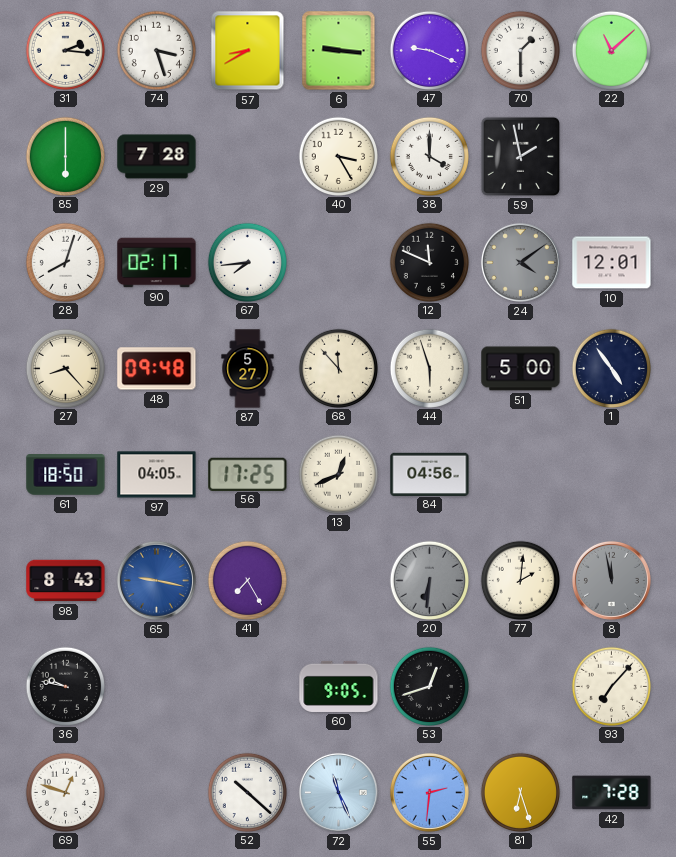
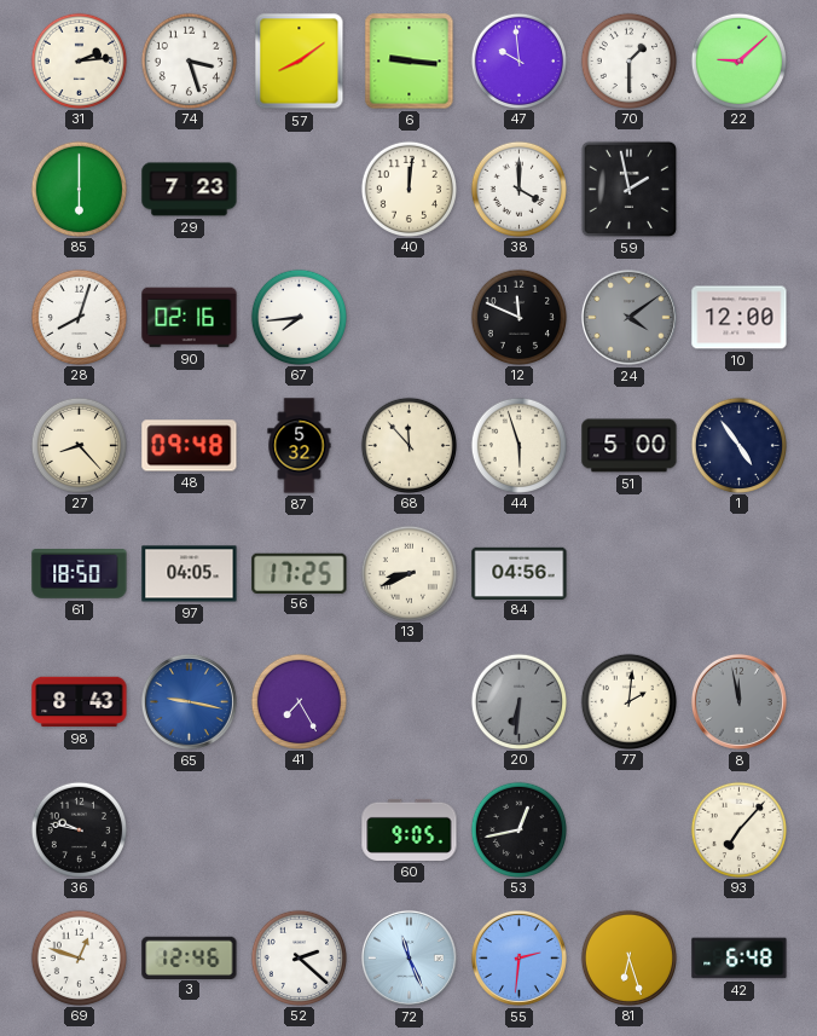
31: 2:16 -> 2:14 (79, 60)
57: 8:40 -> 8:09 (300, 62)
47: 9:19 -> 9:59 (518, 60)
22: 11:08 -> 9:08 (738, 60)
29: 7:28 -> 7:23 (190, 190)
40: 3:25 -> 12:01 (408, 189)
90: 02:17 -> 02:16 (190, 318)
10: 12:01 -> 12:00 (740, 318)
87: 5:27 -> 5:32 (300, 446)
13: 12:41 -> 8:41 (408, 573)
53: 12:42 -> 12:43 (518, 829)
3: none -> 12:46 (190, 957)
52: 10:22 -> 2:22 (299, 957)
42: 7:28 -> 6:48 (740, 959)
